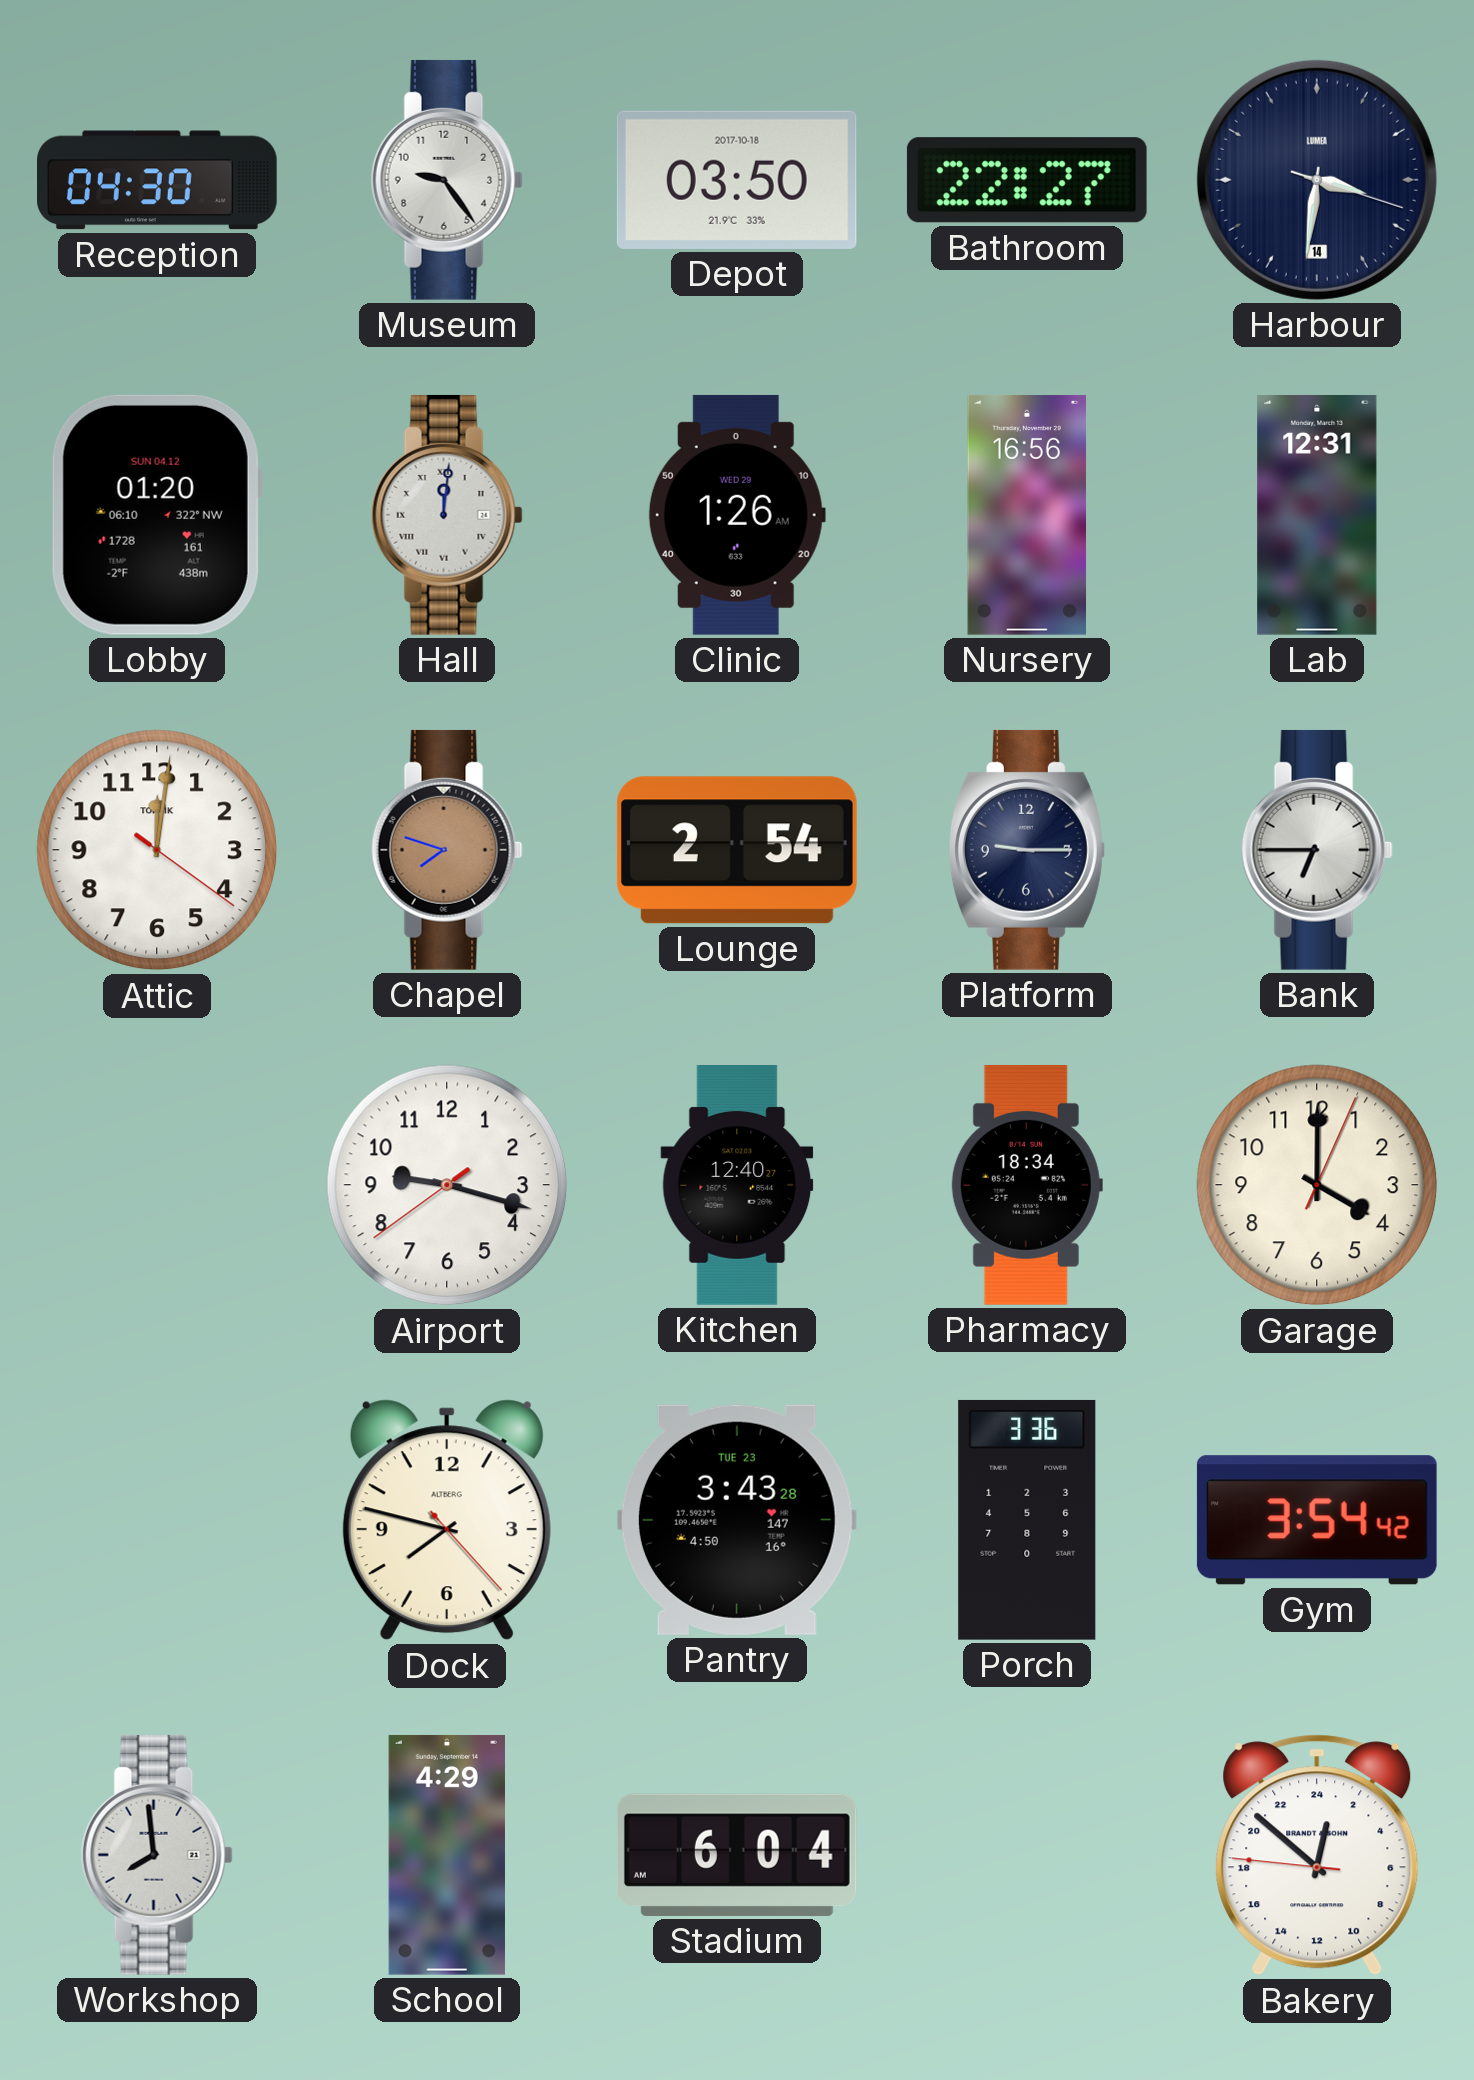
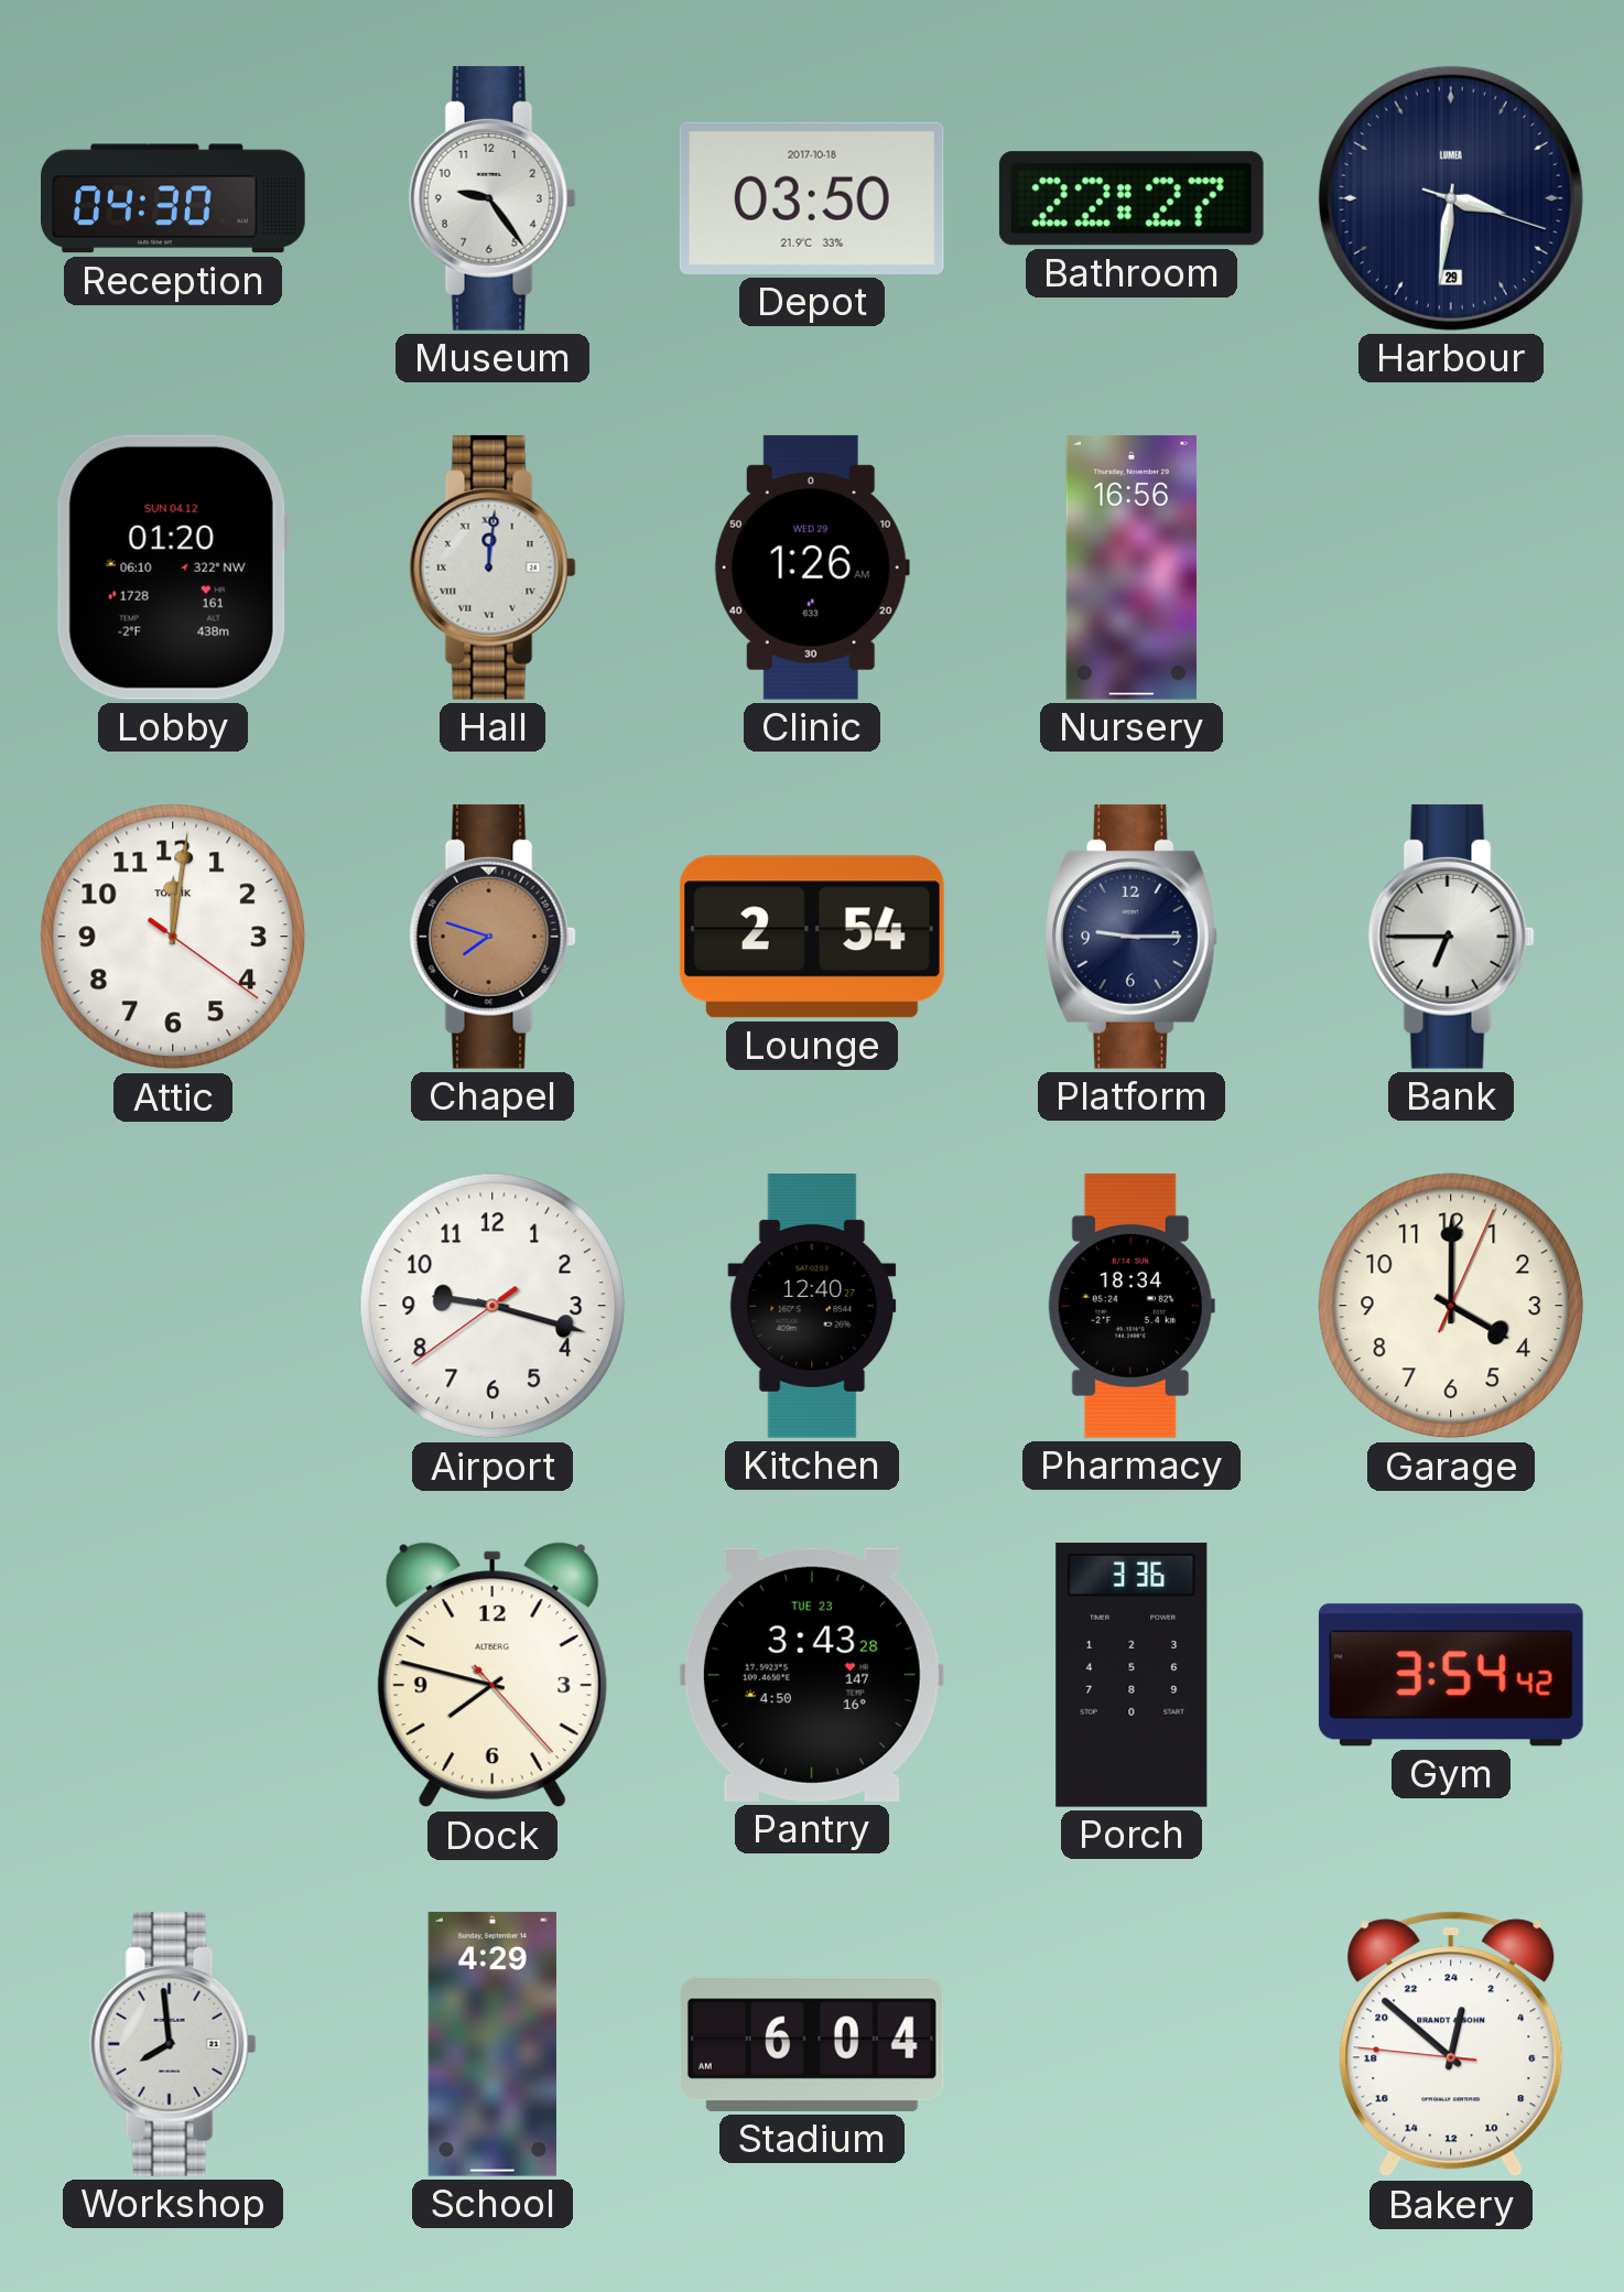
Harbour date: 14 -> 29 (1451, 198)
Lab: 12:31 -> none (1317, 515)
